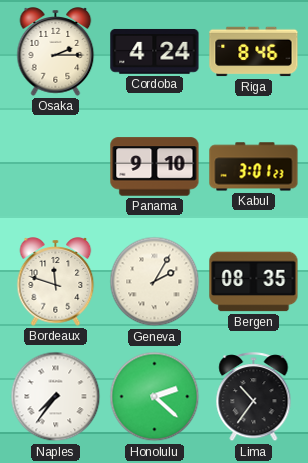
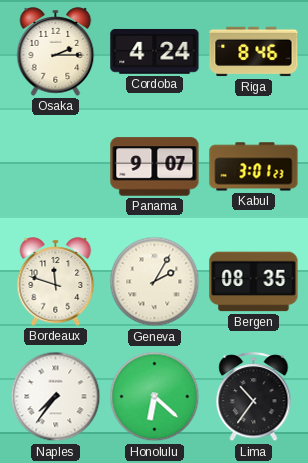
Panama: 9:10 -> 9:07 (155, 167)
Honolulu: 2:22 -> 6:22 (155, 397)
